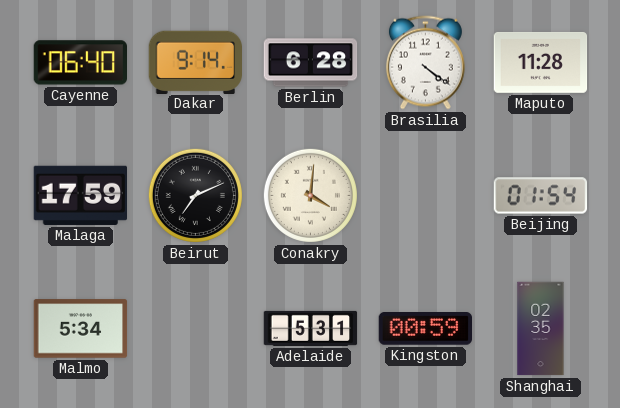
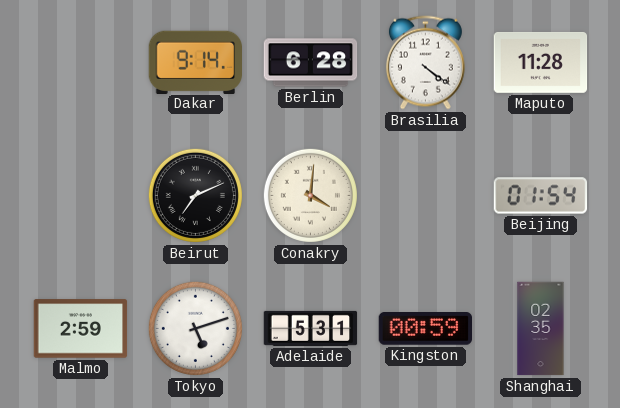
Cayenne: 06:40 -> none (81, 63)
Malaga: 17:59 -> none (80, 195)
Malmo: 5:34 -> 2:59 (81, 329)
Tokyo: none -> 5:12 (195, 328)
